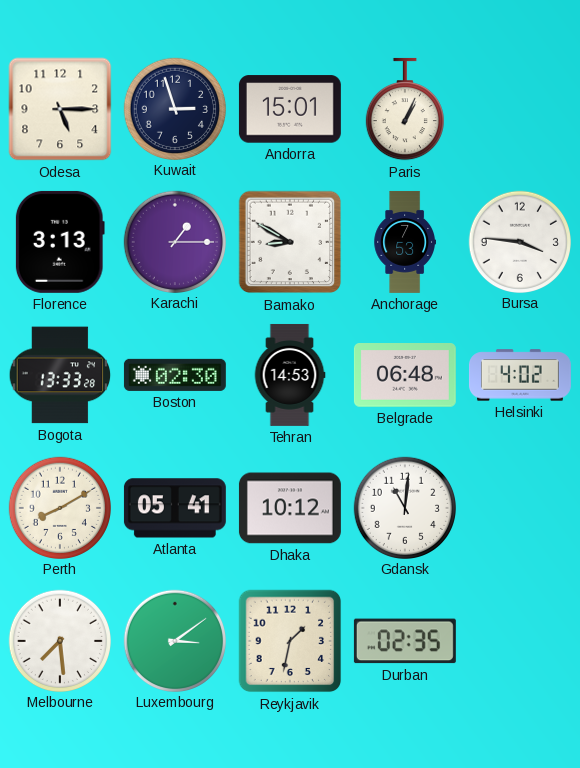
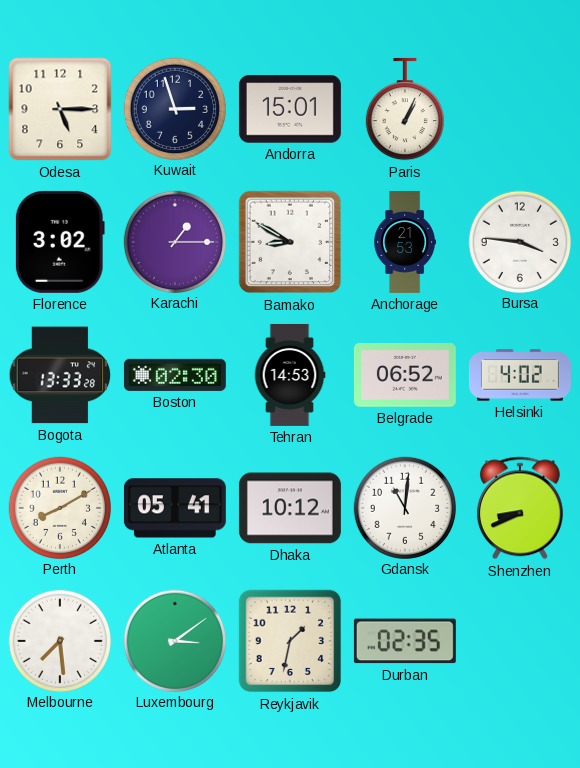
Florence: 3:13 -> 3:02 (60, 242)
Anchorage: 7:53 -> 21:53 (404, 242)
Belgrade: 06:48 -> 06:52 (405, 376)
Shenzhen: none -> 8:41 (520, 508)
